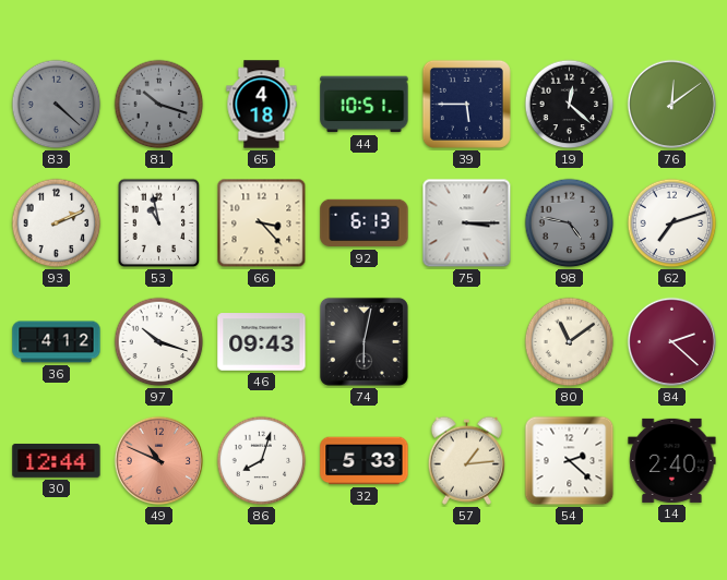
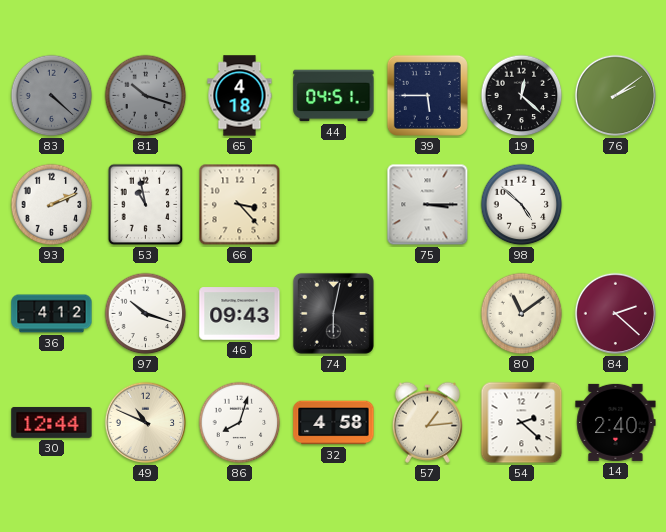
44: 10:51 -> 04:51 (334, 96)
76: 12:09 -> 2:09 (616, 96)
92: 6:13 -> none (365, 223)
98: 4:47 -> 4:52 (522, 205)
98 dial: grey -> white (522, 205)
62: 7:12 -> none (672, 223)
49 dial: salmon -> cream (146, 423)
32: 5:33 -> 4:58 (334, 423)
